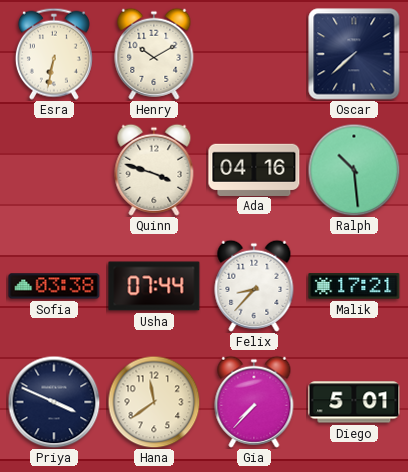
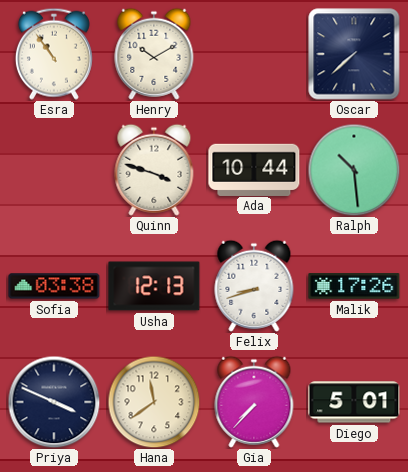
Esra: 6:32 -> 10:54 (54, 54)
Ada: 04:16 -> 10:44 (254, 169)
Usha: 07:44 -> 12:13 (154, 286)
Felix: 8:37 -> 8:42 (254, 286)
Malik: 17:21 -> 17:26 (354, 286)
